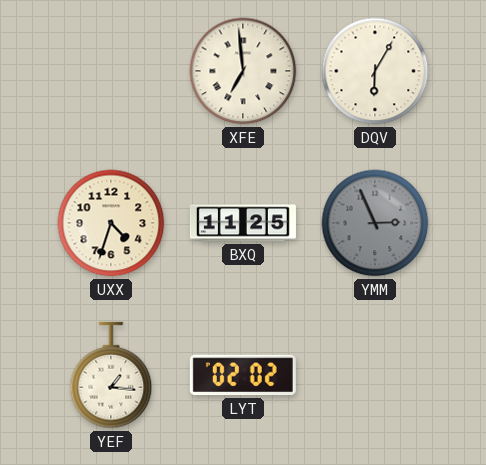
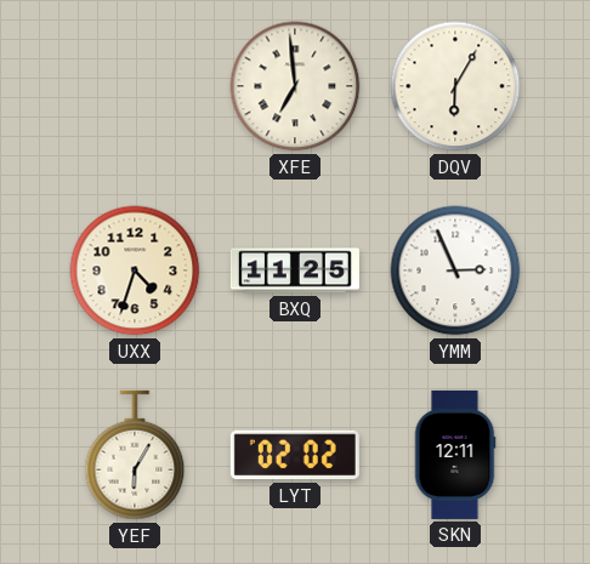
YMM dial: grey -> white (455, 270)
YEF: 1:16 -> 6:05 (135, 455)
SKN: none -> 12:11 (455, 455)
